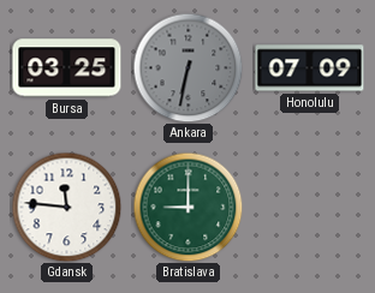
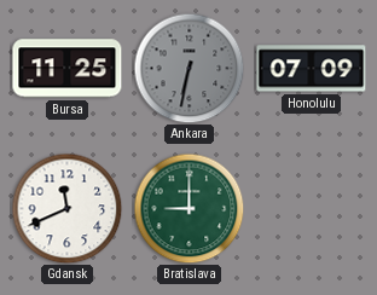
Bursa: 03:25 -> 11:25 (68, 69)
Gdansk: 11:46 -> 11:41 (66, 208)
